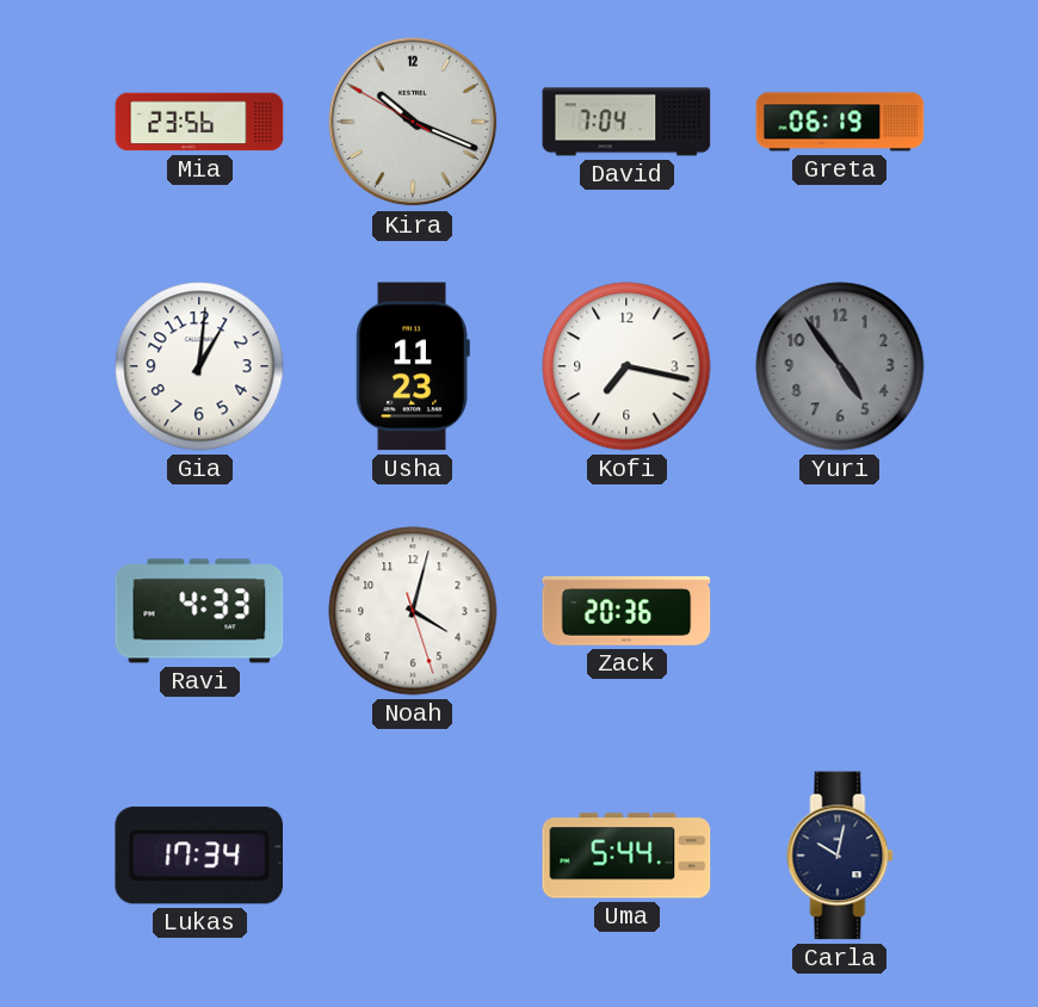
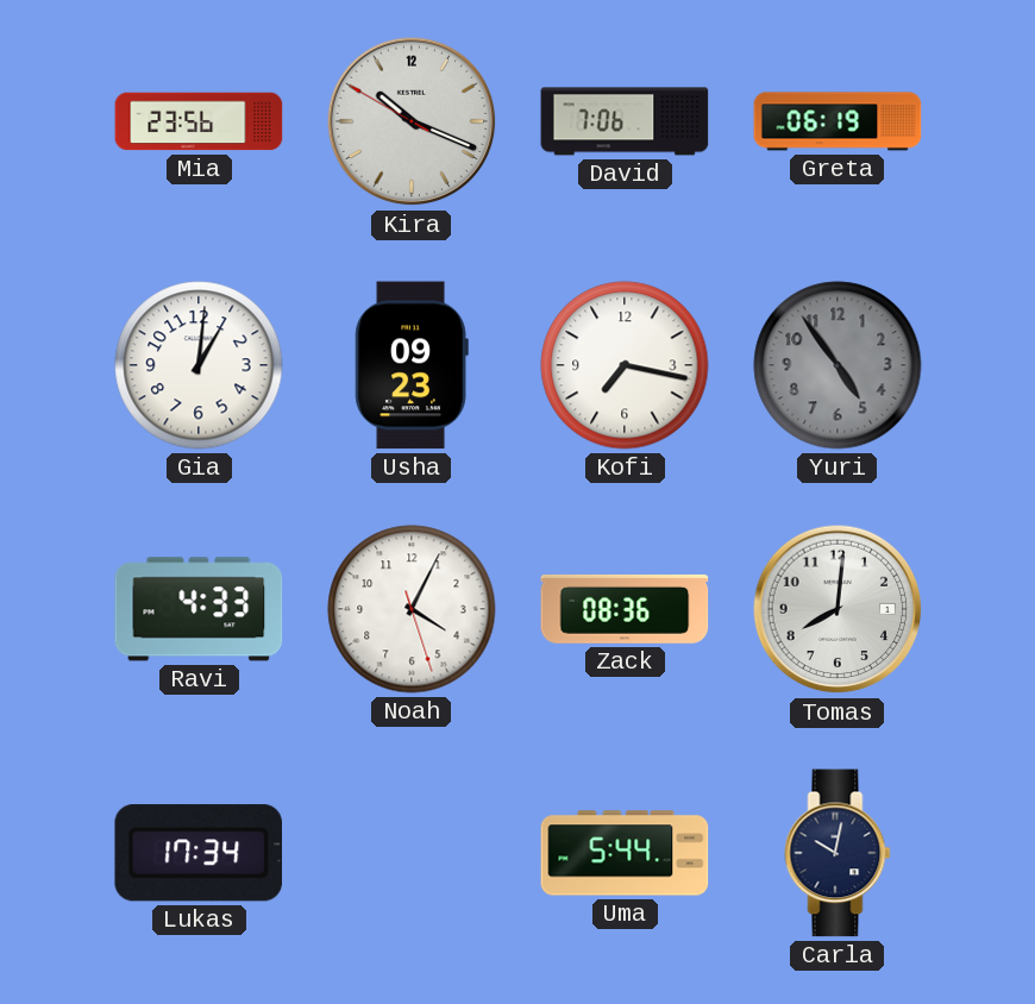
David: 7:04 -> 7:06 (625, 121)
Usha: 11:23 -> 09:23 (412, 365)
Noah: 4:02 -> 4:04 (412, 609)
Zack: 20:36 -> 08:36 (625, 609)
Tomas: none -> 8:01 (838, 609)
